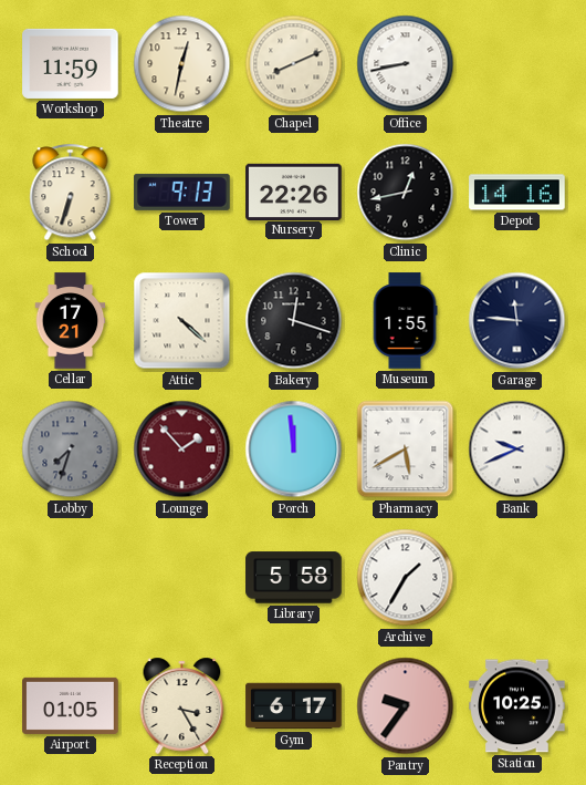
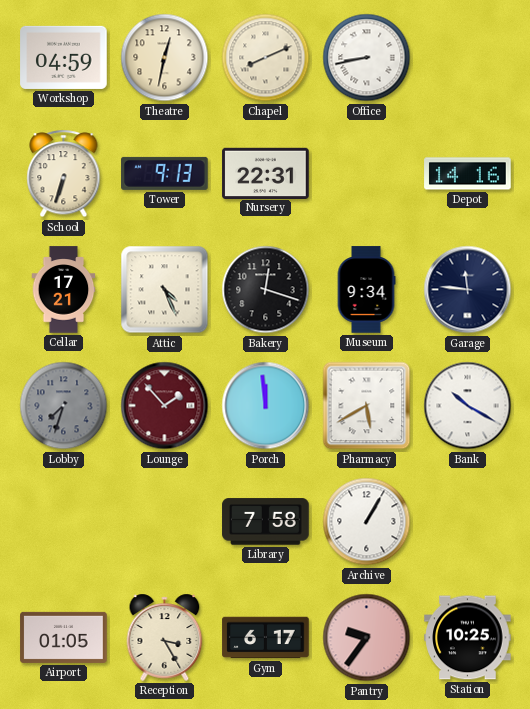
Workshop: 11:59 -> 04:59 (64, 57)
Nursery: 22:26 -> 22:31 (266, 173)
Clinic: 12:43 -> none (406, 193)
Attic: 4:22 -> 4:26 (165, 290)
Museum: 1:55 -> 9:34 (366, 290)
Bank: 9:41 -> 10:20 (468, 406)
Library: 5:58 -> 7:58 (266, 522)
Archive: 1:35 -> 1:05 (367, 522)
